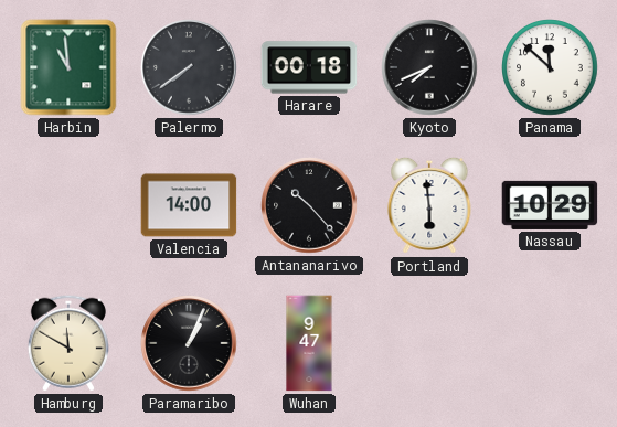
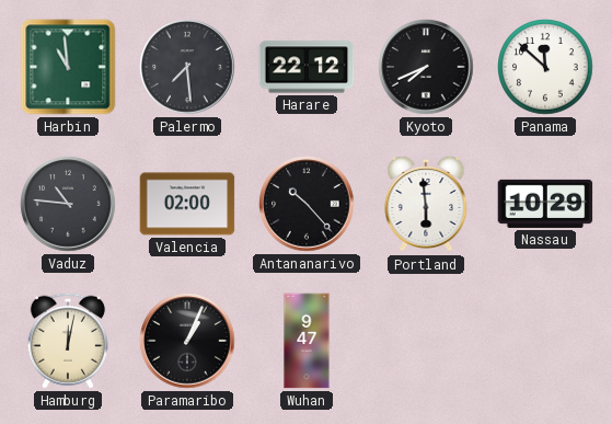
Palermo: 7:39 -> 7:29 (187, 67)
Harare: 00:18 -> 22:12 (307, 67)
Vaduz: none -> 10:46 (68, 204)
Valencia: 14:00 -> 02:00 (187, 204)
Hamburg: 11:50 -> 12:02 (68, 341)
